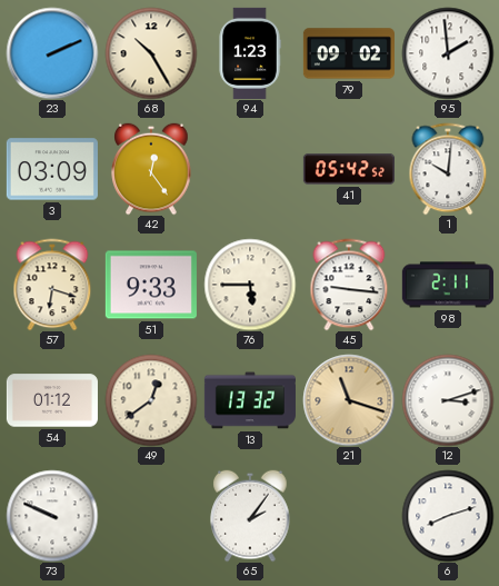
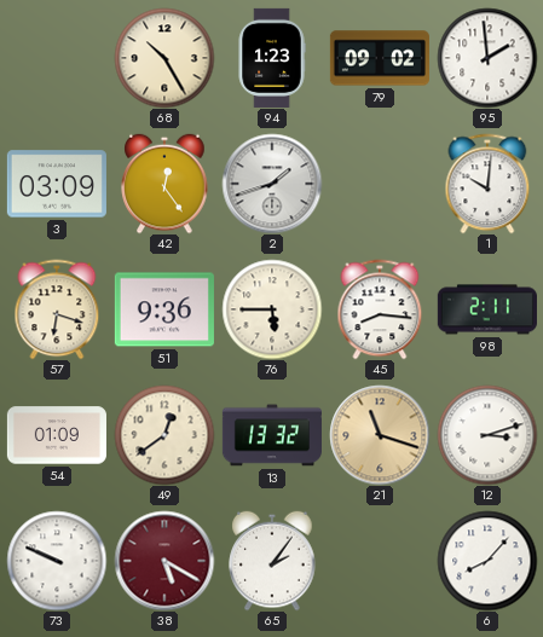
23: 2:11 -> none (52, 53)
2: none -> 1:42 (272, 184)
41: 05:42 -> none (349, 169)
51: 9:33 -> 9:36 (164, 309)
45: 9:16 -> 8:16 (380, 309)
54: 01:12 -> 01:09 (57, 435)
38: none -> 5:20 (164, 561)
6: 8:12 -> 8:07 (487, 561)
